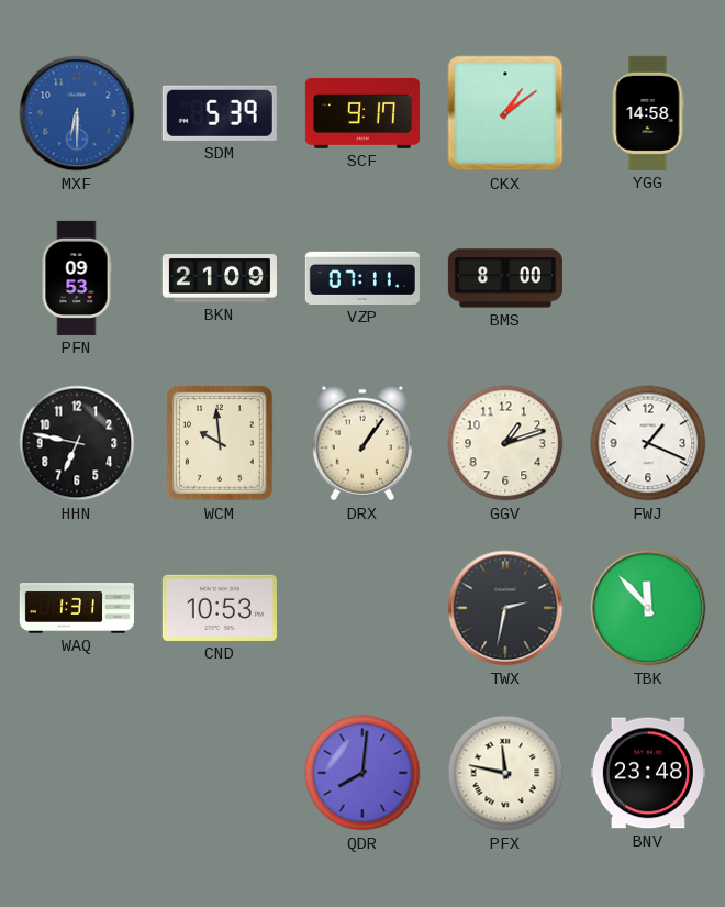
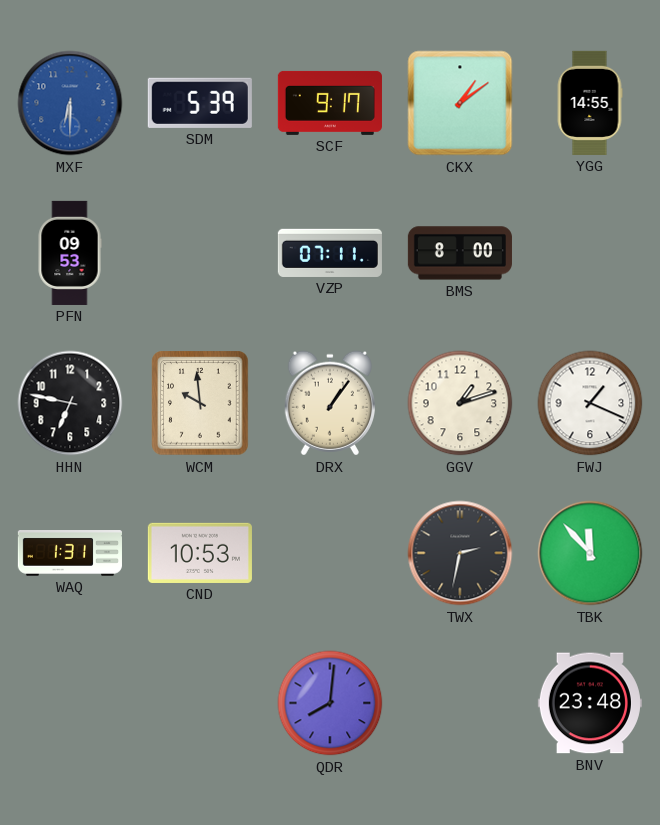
YGG: 14:58 -> 14:55 (590, 103)
BKN: 21:09 -> none (220, 279)
PFX: 11:47 -> none (505, 773)
